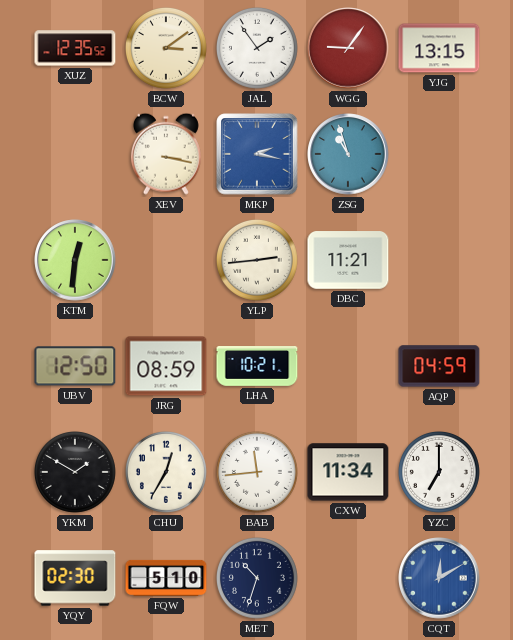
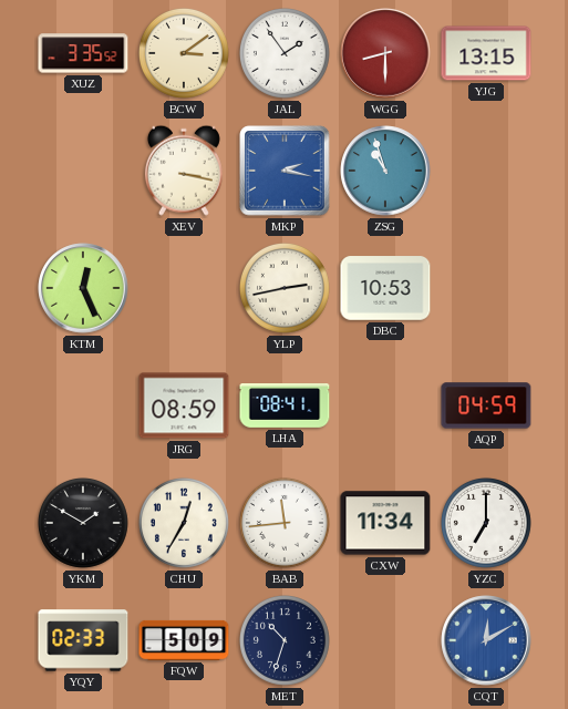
XUZ: 12:35 -> 3:35 (83, 53)
WGG: 9:06 -> 8:30 (385, 53)
KTM: 12:31 -> 12:26 (83, 288)
YLP: 2:44 -> 2:43 (285, 288)
DBC: 11:21 -> 10:53 (385, 288)
UBV: 12:50 -> none (75, 366)
LHA: 10:21 -> 08:41 (285, 407)
YQY: 02:30 -> 02:33 (83, 640)
FQW: 5:10 -> 5:09 (184, 640)
